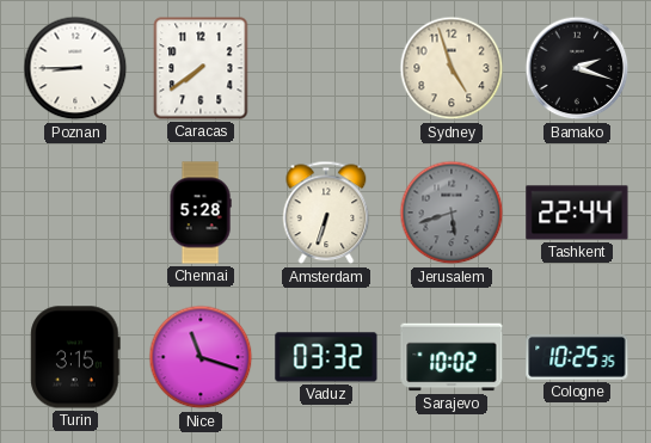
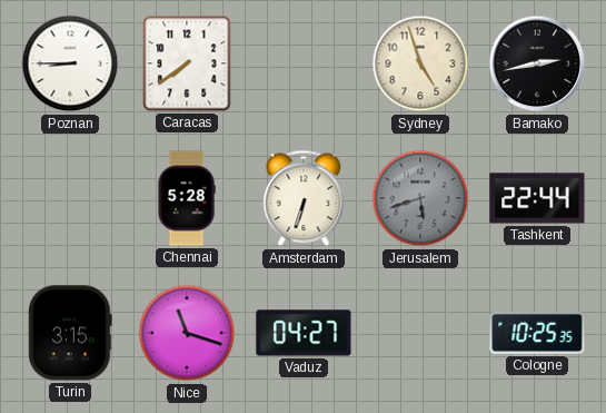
Bamako: 2:18 -> 2:43 (537, 63)
Vaduz: 03:32 -> 04:27 (304, 333)
Sarajevo: 10:02 -> none (452, 357)
